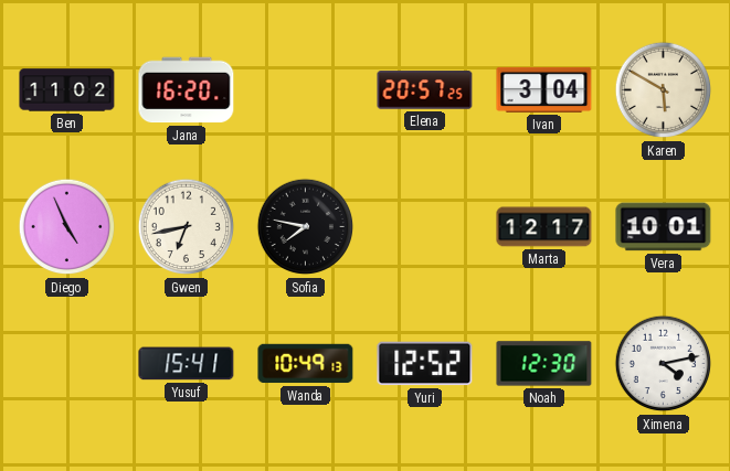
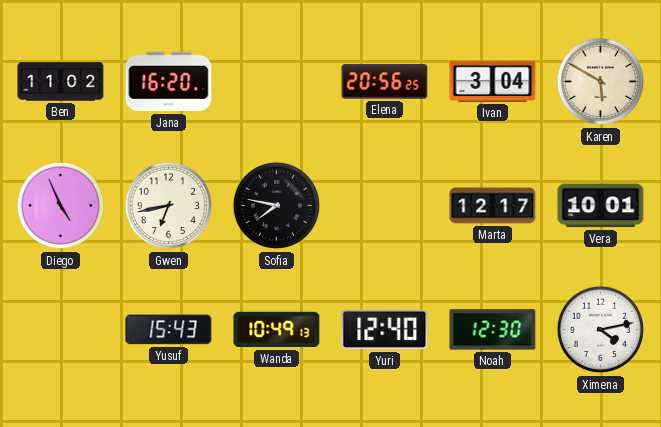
Elena: 20:57 -> 20:56 (385, 82)
Yusuf: 15:41 -> 15:43 (169, 330)
Yuri: 12:52 -> 12:40 (385, 330)
